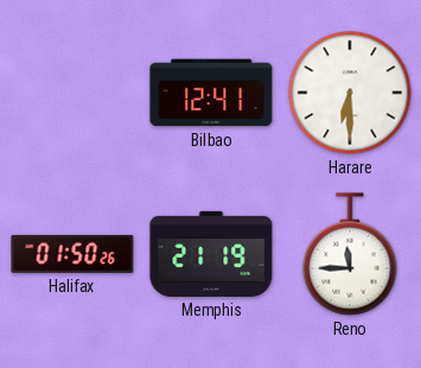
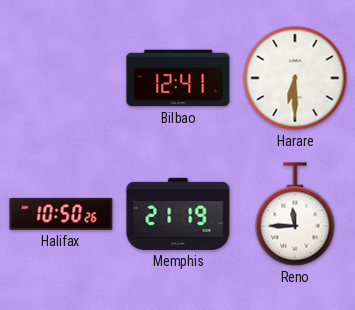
Halifax: 01:50 -> 10:50 (61, 214)
